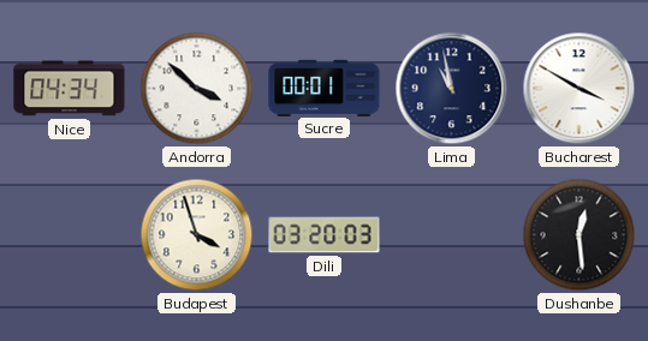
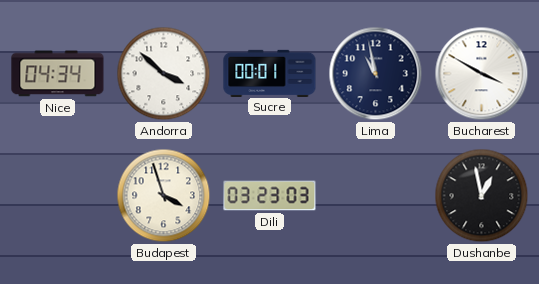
Dili: 03:20 -> 03:23 (270, 196)
Dushanbe: 12:29 -> 12:58 (482, 196)
